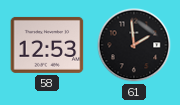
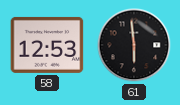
61: 1:59 -> 5:59 (134, 45)
